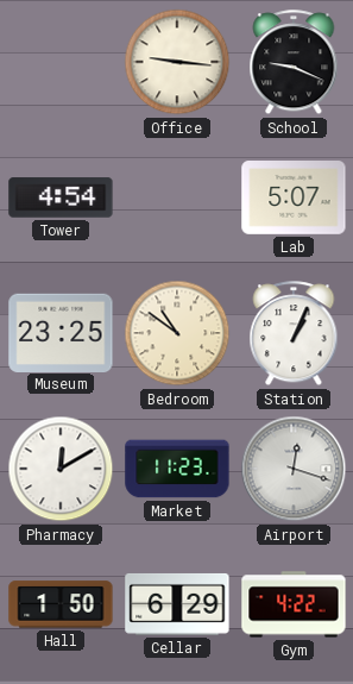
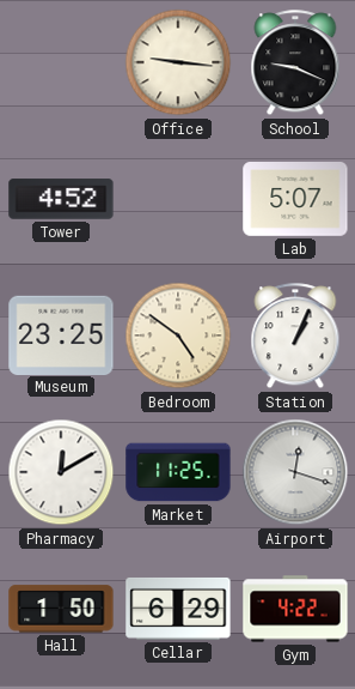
Tower: 4:54 -> 4:52 (61, 199)
Bedroom: 10:51 -> 4:51 (178, 336)
Market: 11:23 -> 11:25 (178, 472)
